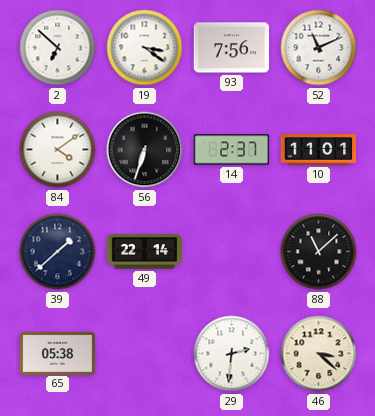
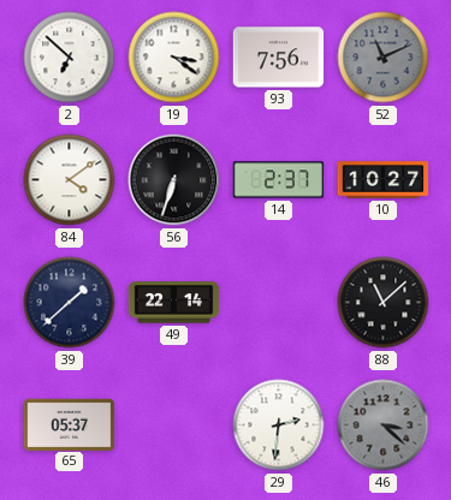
52 dial: white -> grey (384, 58)
10: 11:01 -> 10:27 (384, 180)
65: 05:38 -> 05:37 (70, 424)
46 dial: cream -> grey (384, 425)
